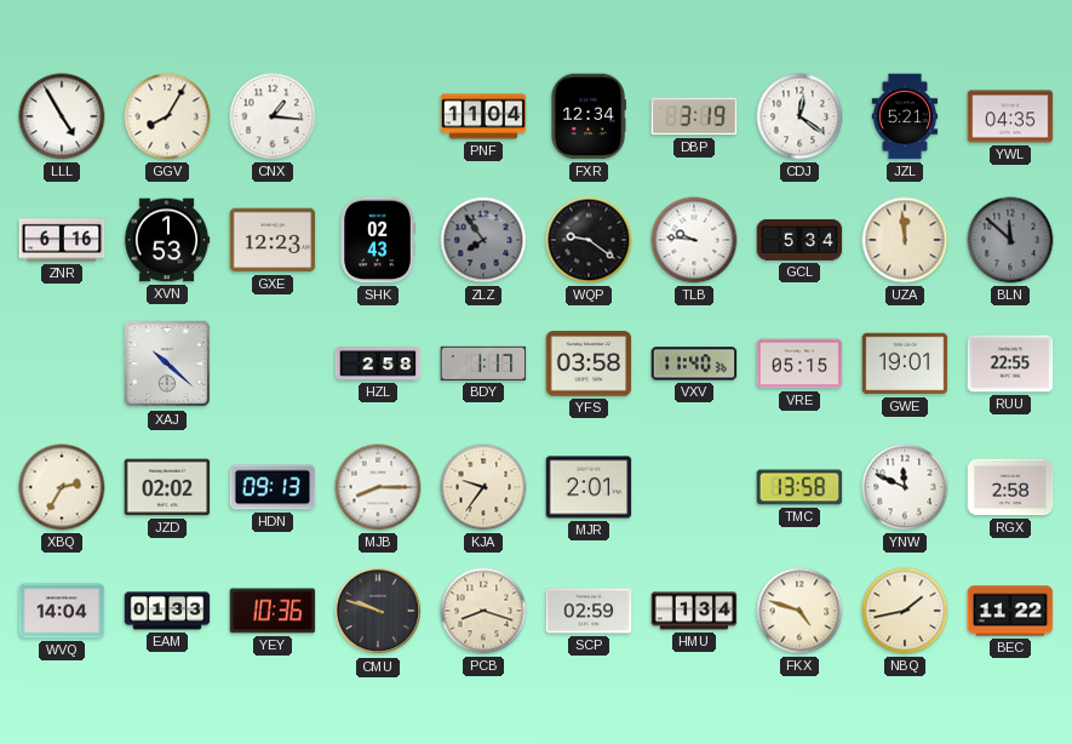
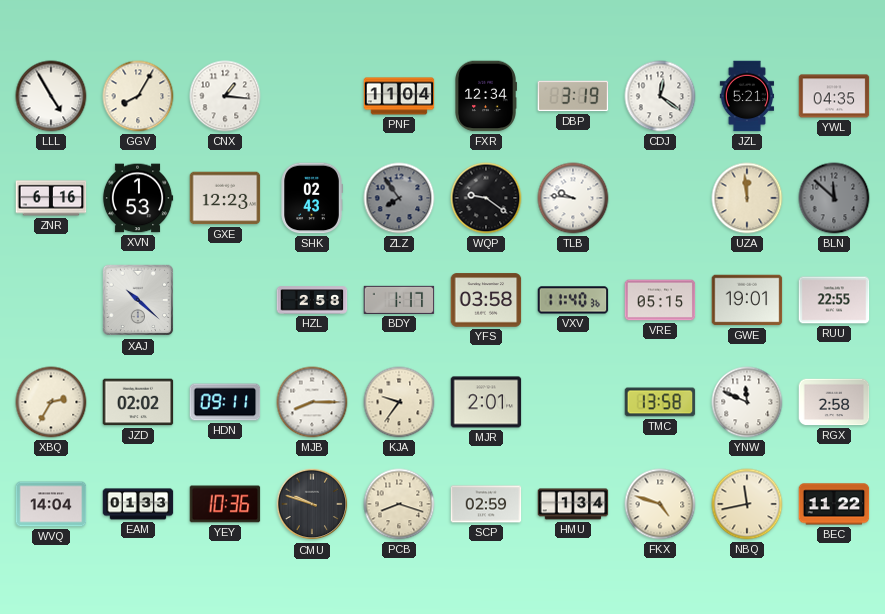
GCL: 5:34 -> none (799, 240)
HDN: 09:13 -> 09:11 (225, 402)
NBQ: 1:43 -> 11:43 (747, 504)
